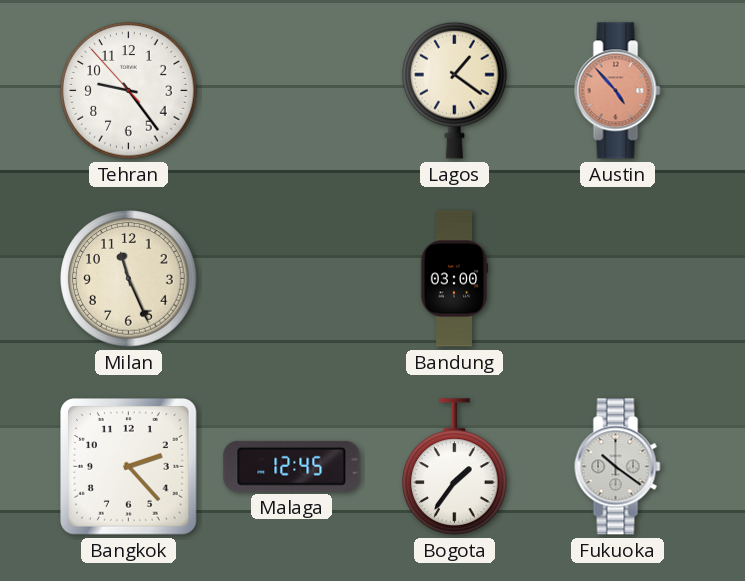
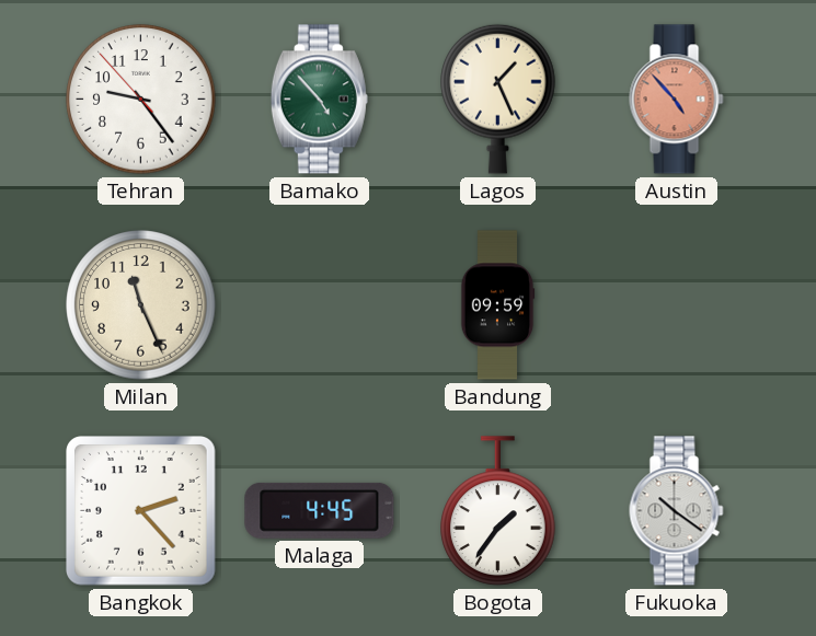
Bamako: none -> 4:53 (319, 100)
Lagos: 1:21 -> 1:26 (498, 99)
Bandung: 03:00 -> 09:59 (497, 305)
Malaga: 12:45 -> 4:45 (320, 510)
